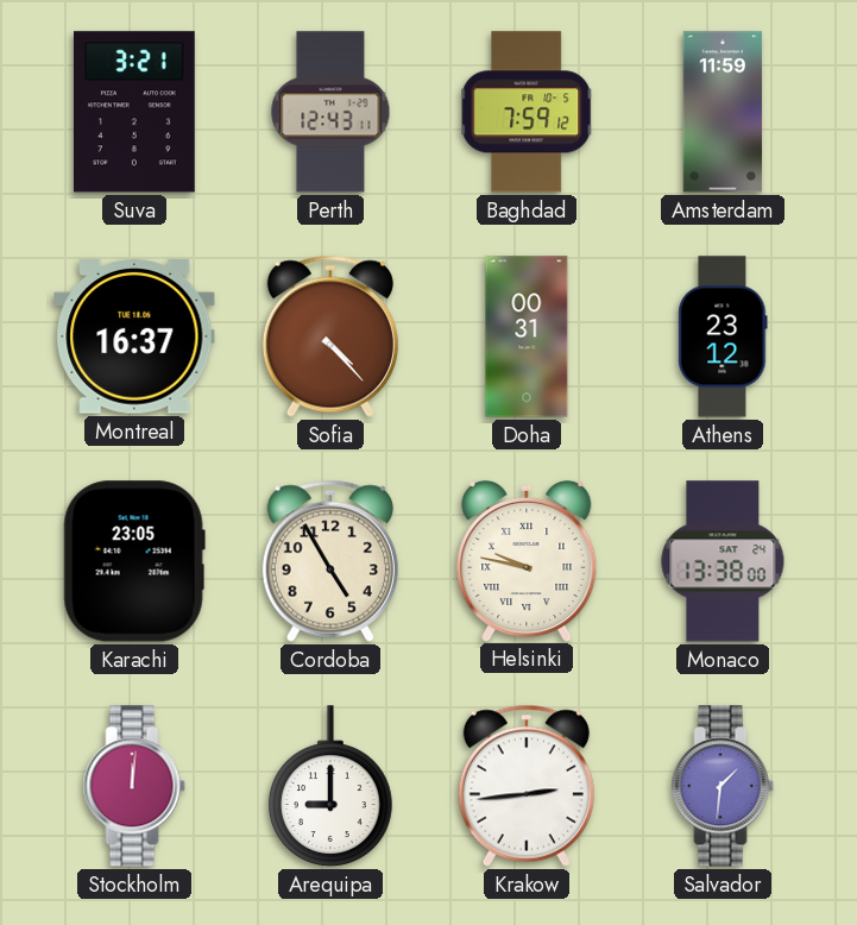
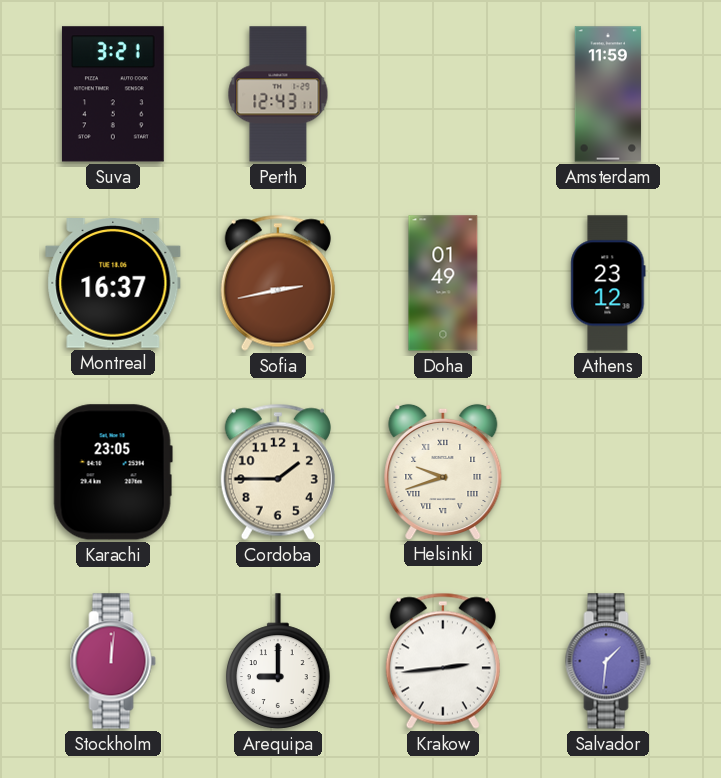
Baghdad: 7:59 -> none (528, 112)
Sofia: 4:23 -> 2:43 (278, 283)
Doha: 00:31 -> 01:49 (443, 283)
Cordoba: 4:55 -> 1:45 (278, 472)
Helsinki: 9:47 -> 9:42 (443, 471)
Monaco: 13:38 -> none (723, 561)
